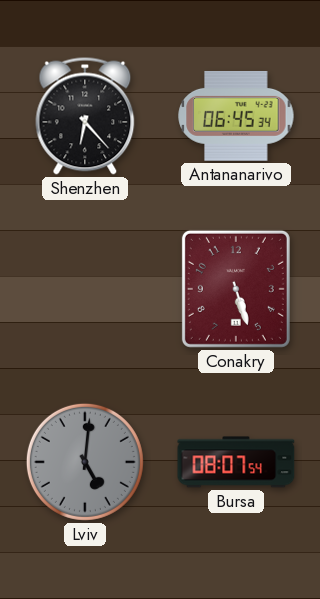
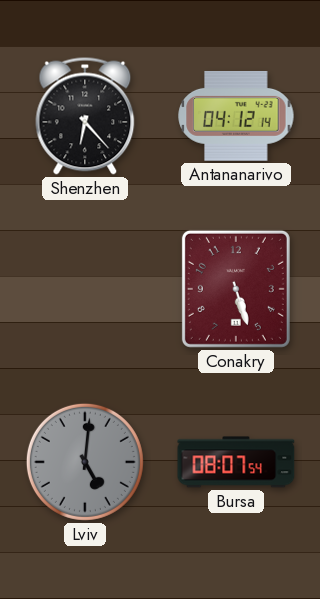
Antananarivo: 06:45 -> 04:12 (236, 116)
